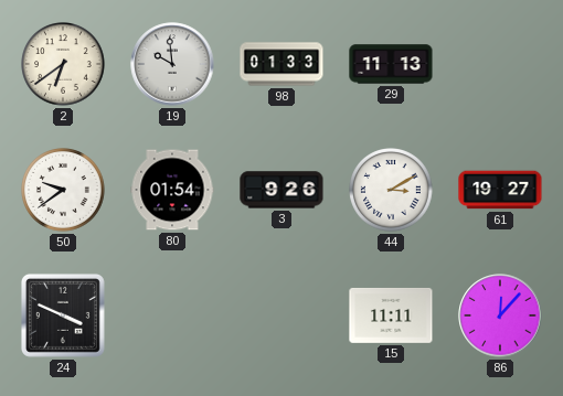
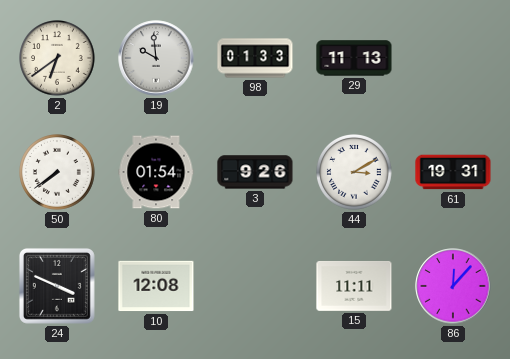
50: 9:39 -> 7:39 (58, 173)
61: 19:27 -> 19:31 (453, 172)
10: none -> 12:08 (156, 286)
